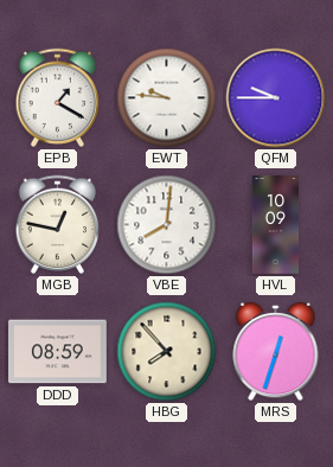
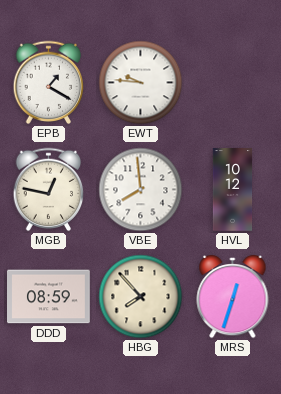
QFM: 9:45 -> none (276, 98)
VBE: 8:01 -> 7:59 (141, 190)
HVL: 10:09 -> 10:12 (233, 190)
